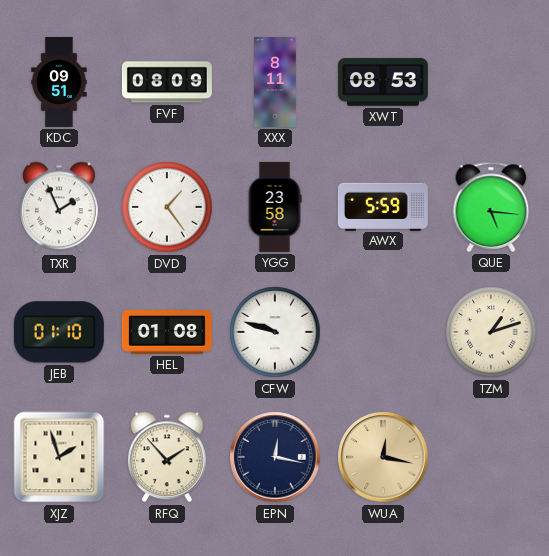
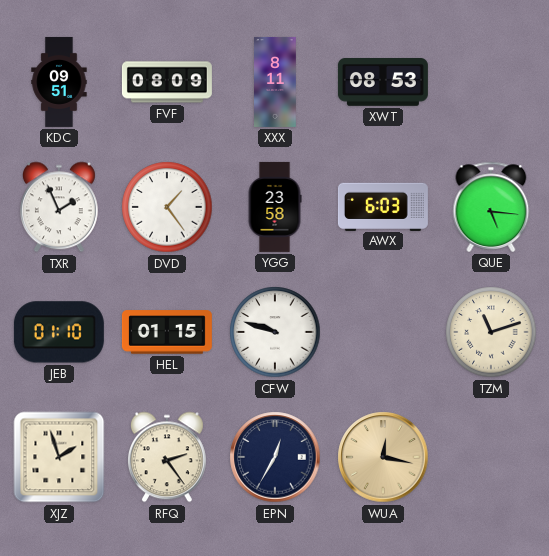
AWX: 5:59 -> 6:03 (383, 206)
HEL: 01:08 -> 01:15 (167, 332)
TZM: 1:12 -> 11:12 (491, 332)
RFQ: 1:53 -> 2:24 (167, 457)
EPN: 12:17 -> 12:35 (275, 457)
